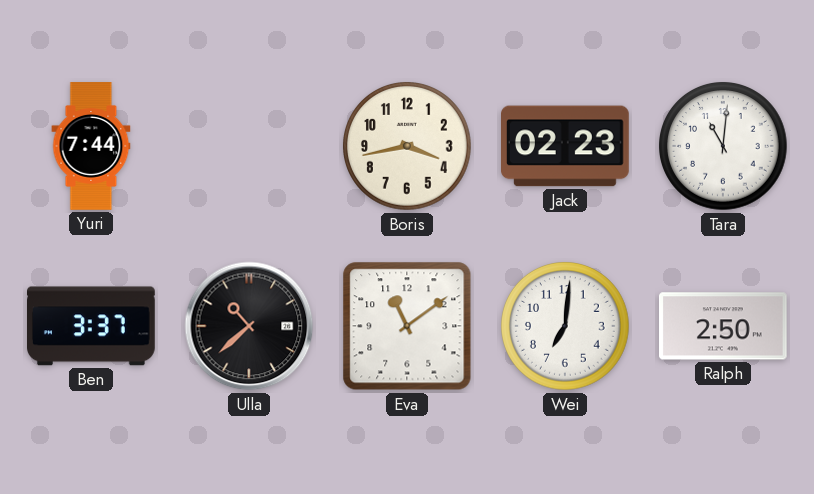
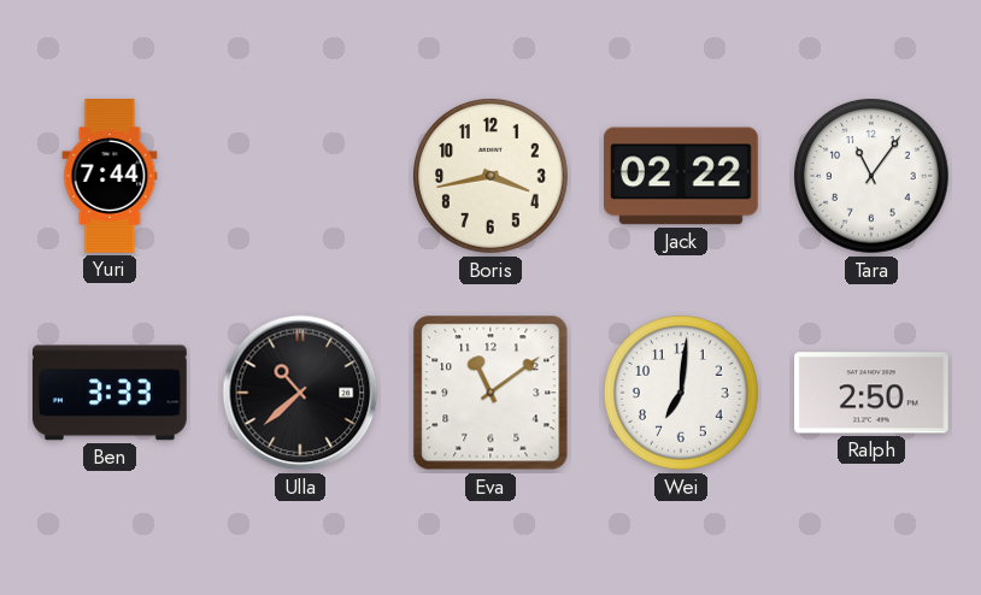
Jack: 02:23 -> 02:22 (682, 176)
Tara: 11:01 -> 11:06 (873, 177)
Ben: 3:37 -> 3:33 (111, 393)
